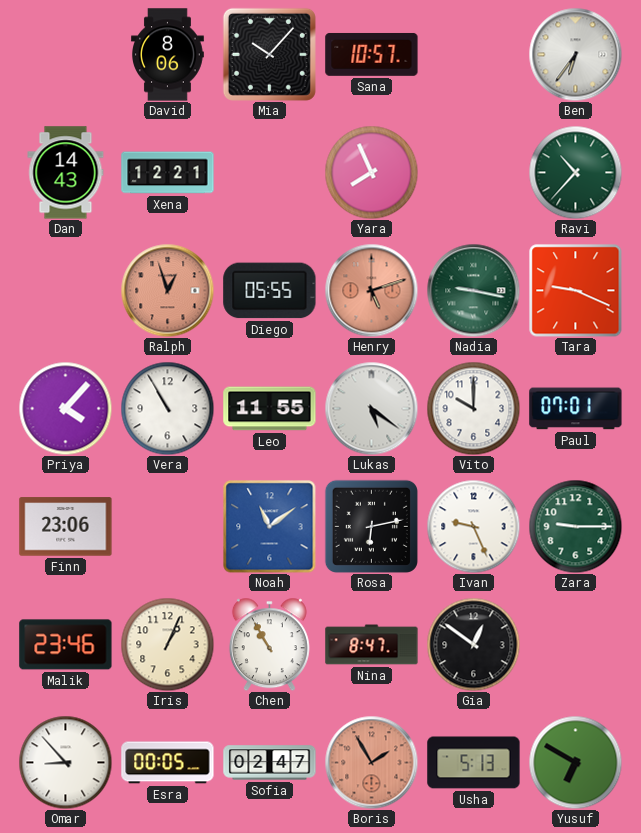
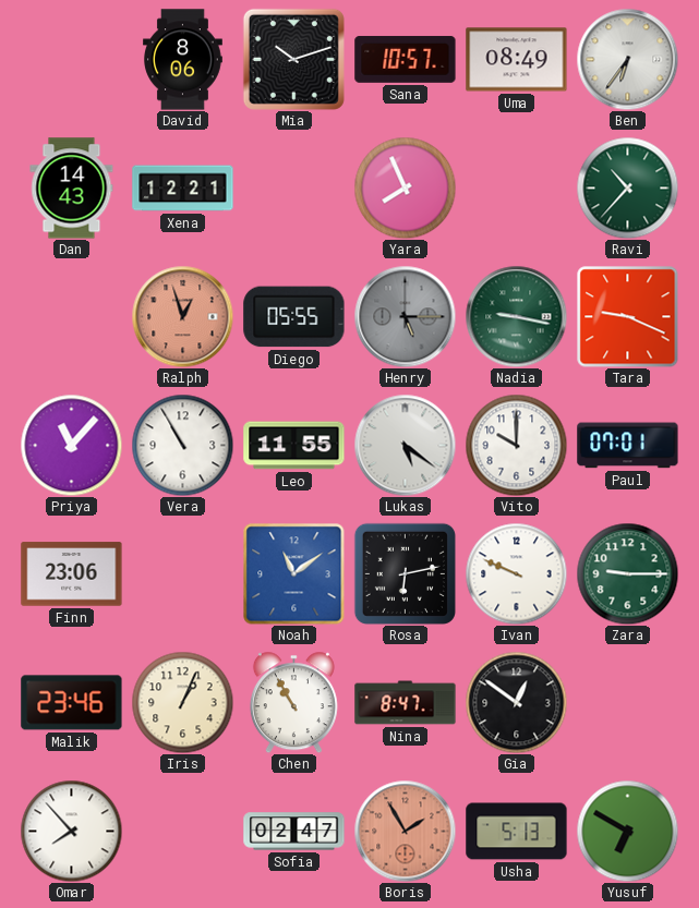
Mia: 10:07 -> 10:12 (293, 59)
Uma: none -> 08:49 (517, 60)
Henry: 5:12 -> 5:15 (405, 316)
Henry dial: salmon -> grey (405, 316)
Priya: 4:07 -> 11:07 (71, 445)
Ivan: 9:26 -> 9:49 (516, 573)
Omar: 8:53 -> 7:53 (71, 831)
Esra: 00:05 -> none (168, 763)
